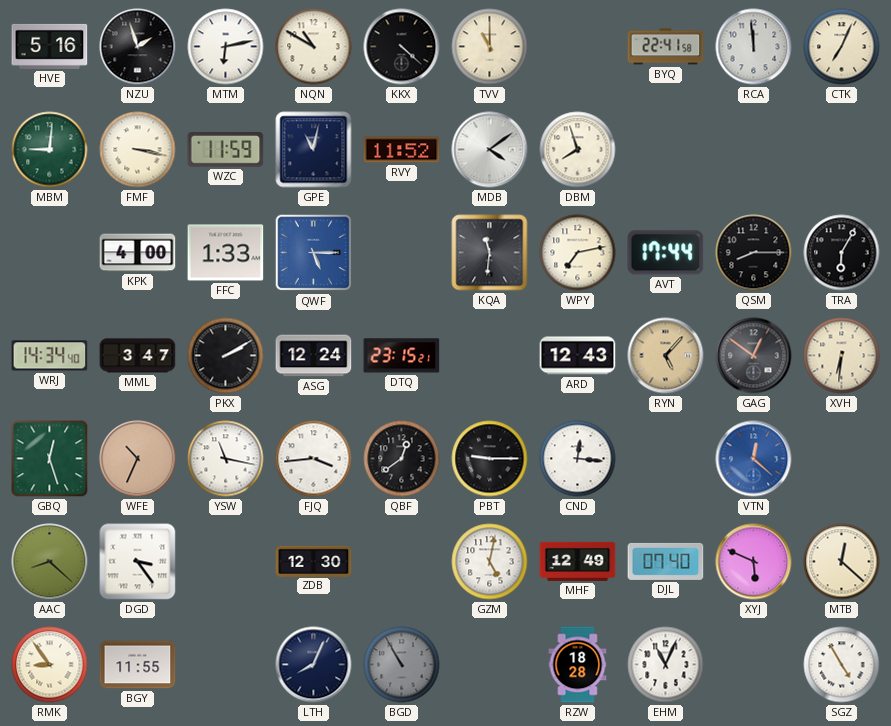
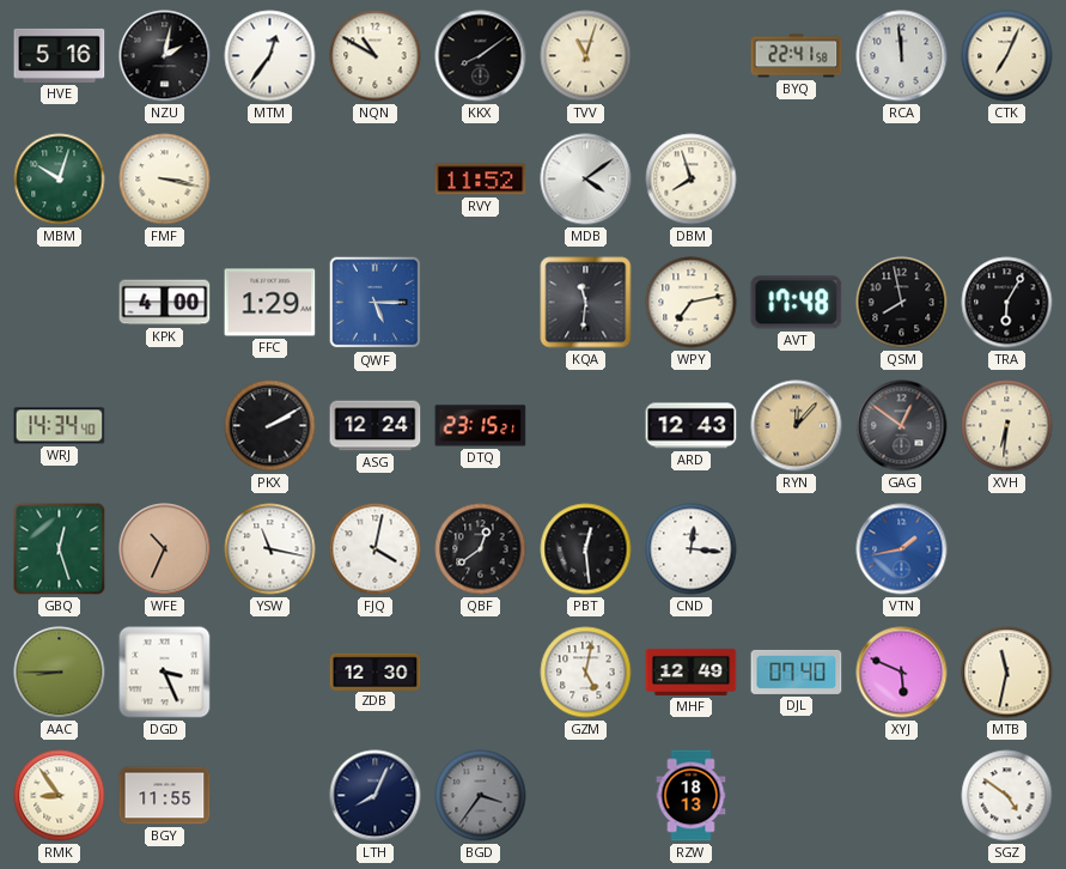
NZU: 1:57 -> 2:02 (165, 56)
MTM: 6:13 -> 12:36 (270, 56)
KKX: 4:22 -> 8:09 (481, 56)
TVV: 11:00 -> 11:03 (586, 56)
MBM: 9:01 -> 10:03 (60, 180)
WZC: 11:59 -> none (226, 150)
GPE: 11:02 -> none (314, 150)
FFC: 1:33 -> 1:29 (270, 303)
AVT: 17:44 -> 17:48 (797, 303)
QSM: 8:15 -> 7:58 (902, 303)
MML: 3:47 -> none (138, 356)
RYN: 5:07 -> 12:07 (797, 426)
FJQ: 3:44 -> 4:02 (376, 549)
PBT: 9:15 -> 12:29 (586, 549)
VTN: 12:22 -> 1:43 (902, 549)
AAC: 8:22 -> 8:45 (60, 673)
DGD: 3:24 -> 3:26 (165, 673)
MTB: 12:22 -> 11:32 (1007, 673)
BGD: 10:55 -> 3:36 (481, 796)
RZW: 18:28 -> 18:13 (692, 796)
EHM: 11:04 -> none (666, 665)
SGZ: 4:55 -> 4:51 (1007, 796)
